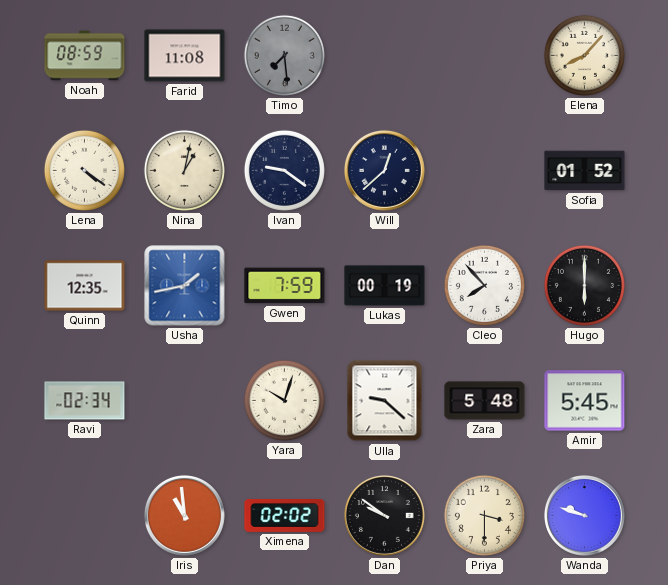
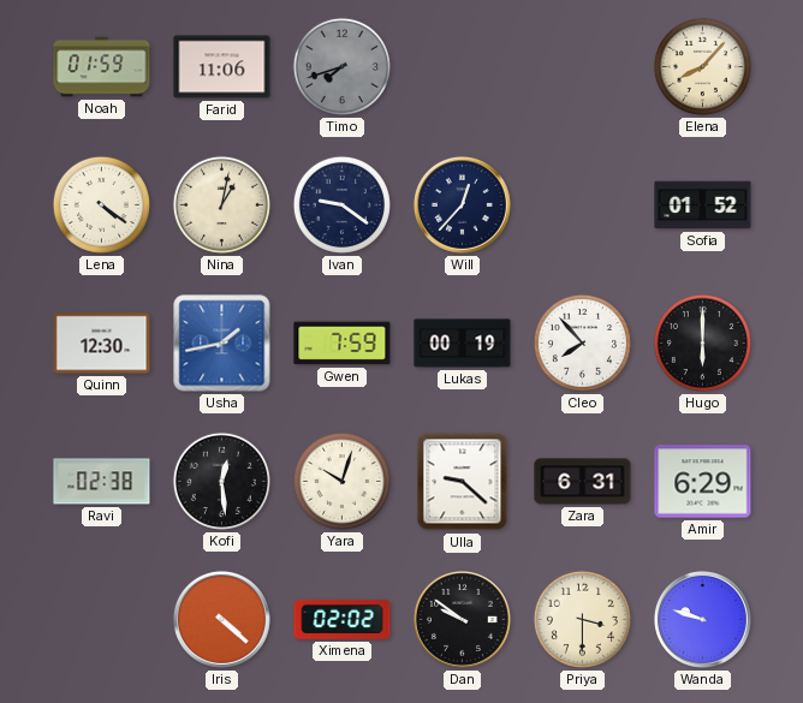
Noah: 08:59 -> 01:59 (102, 67)
Farid: 11:08 -> 11:06 (222, 67)
Timo: 7:29 -> 7:42 (341, 66)
Will: 12:38 -> 12:37 (462, 204)
Quinn: 12:35 -> 12:30 (102, 344)
Ravi: 02:34 -> 02:38 (102, 482)
Kofi: none -> 12:29 (221, 481)
Zara: 5:48 -> 6:31 (583, 482)
Amir: 5:45 -> 6:29 (703, 482)
Iris: 10:59 -> 4:22 (221, 619)
